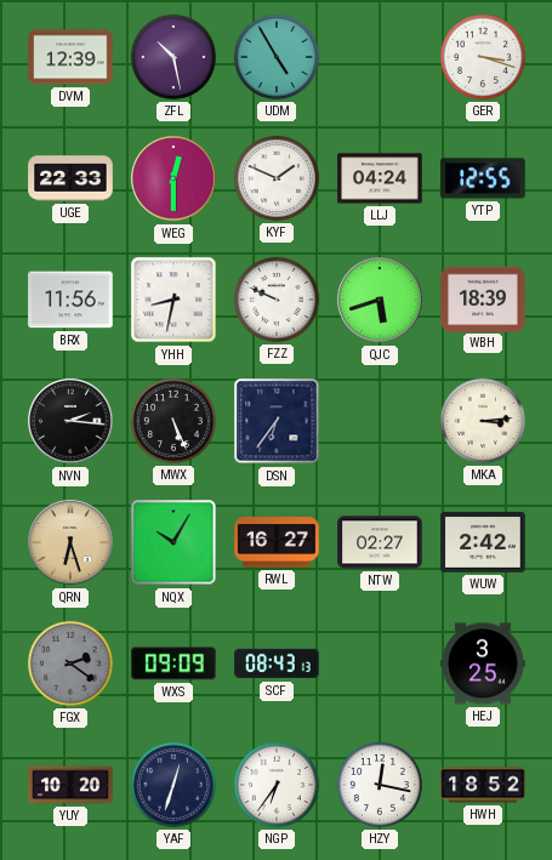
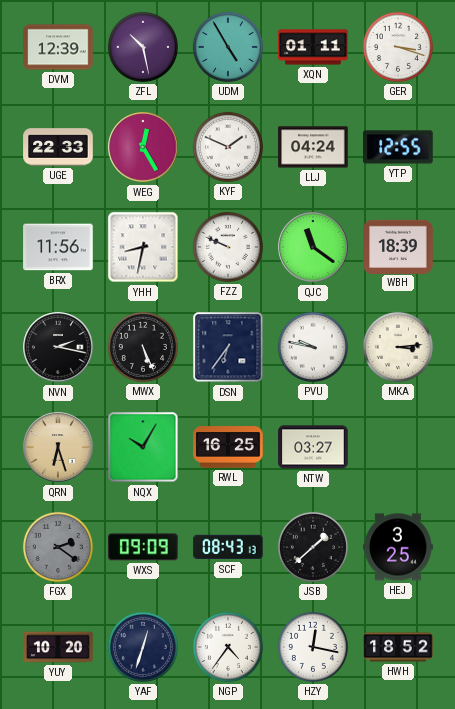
XQN: none -> 01:11 (313, 47)
WEG: 12:30 -> 12:25 (143, 147)
QJC: 5:42 -> 11:21 (313, 247)
NVN: 2:16 -> 2:17 (58, 347)
PVU: none -> 9:47 (313, 347)
RWL: 16:27 -> 16:25 (228, 447)
NTW: 02:27 -> 03:27 (313, 447)
WUW: 2:42 -> none (483, 542)
JSB: none -> 1:38 (313, 547)
NGP: 6:36 -> 4:36 (228, 647)
